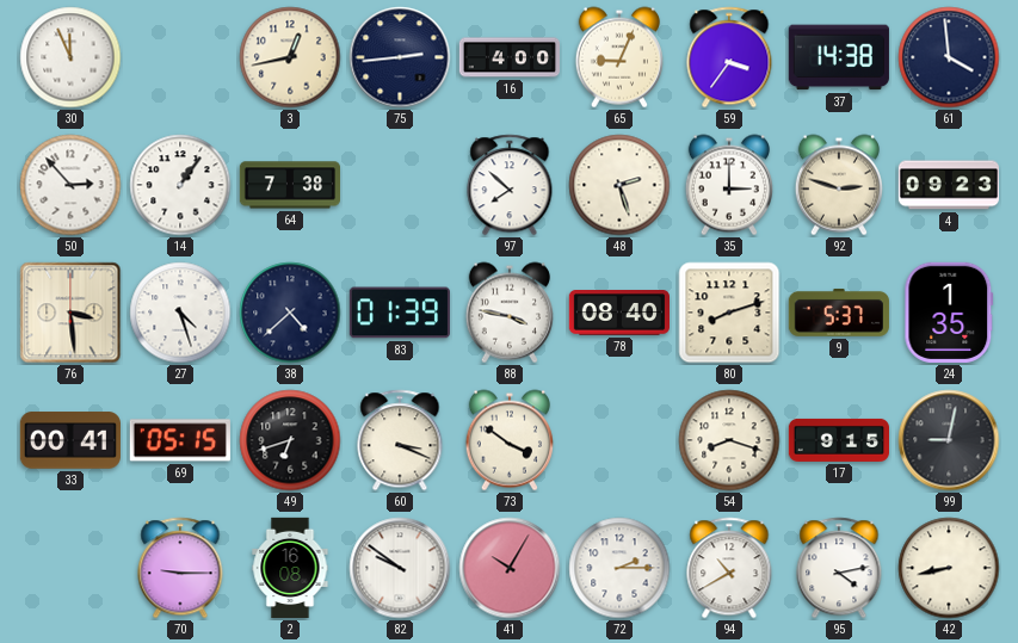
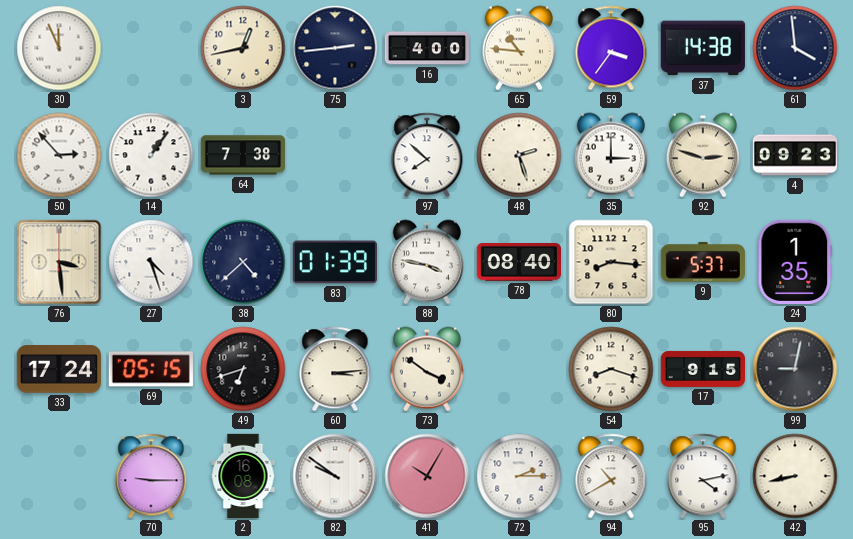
65: 9:04 -> 10:46 (519, 48)
80: 8:12 -> 8:16 (611, 262)
33: 00:41 -> 17:24 (59, 369)
60: 3:19 -> 3:14 (335, 369)
